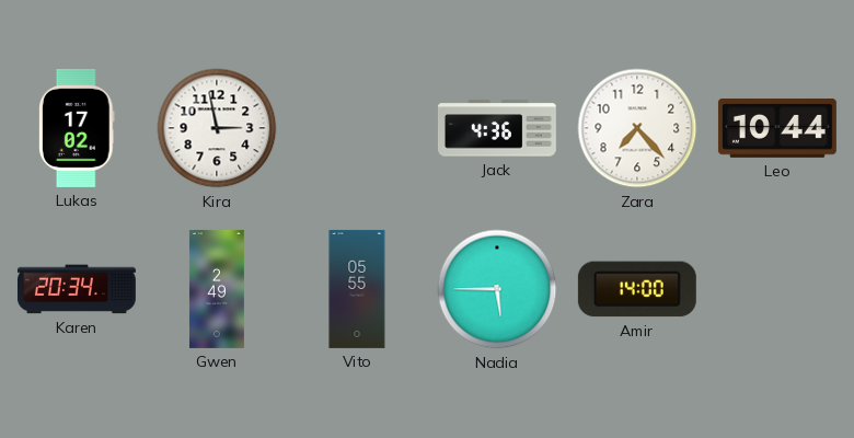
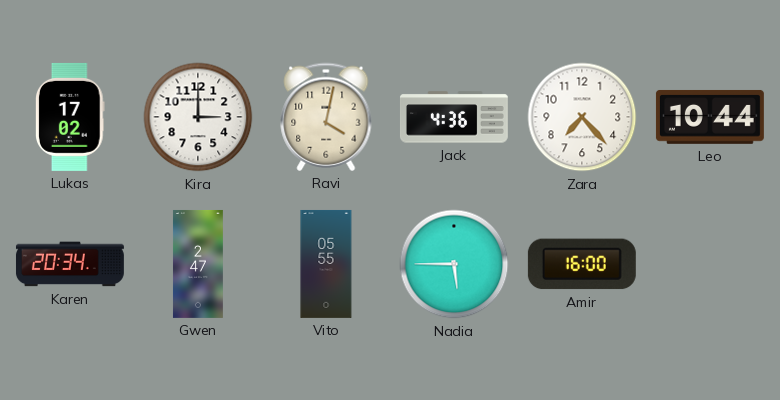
Kira: 2:58 -> 3:00 (198, 117)
Ravi: none -> 4:02 (326, 117)
Gwen: 2:49 -> 2:47 (198, 264)
Amir: 14:00 -> 16:00 (582, 264)
